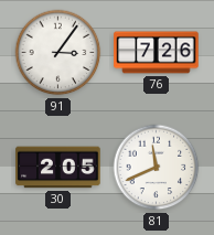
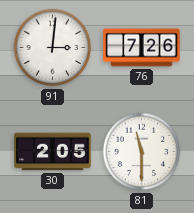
91: 3:06 -> 3:01 (53, 48)
81: 11:41 -> 11:30 (142, 152)
